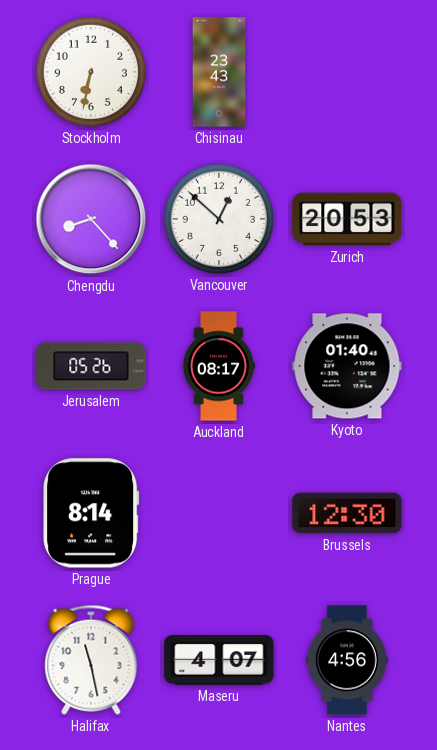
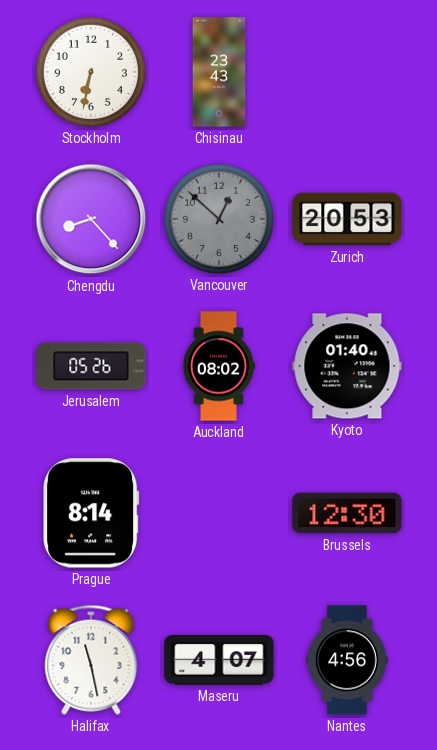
Vancouver dial: white -> grey (219, 219)
Auckland: 08:17 -> 08:02 (218, 366)
